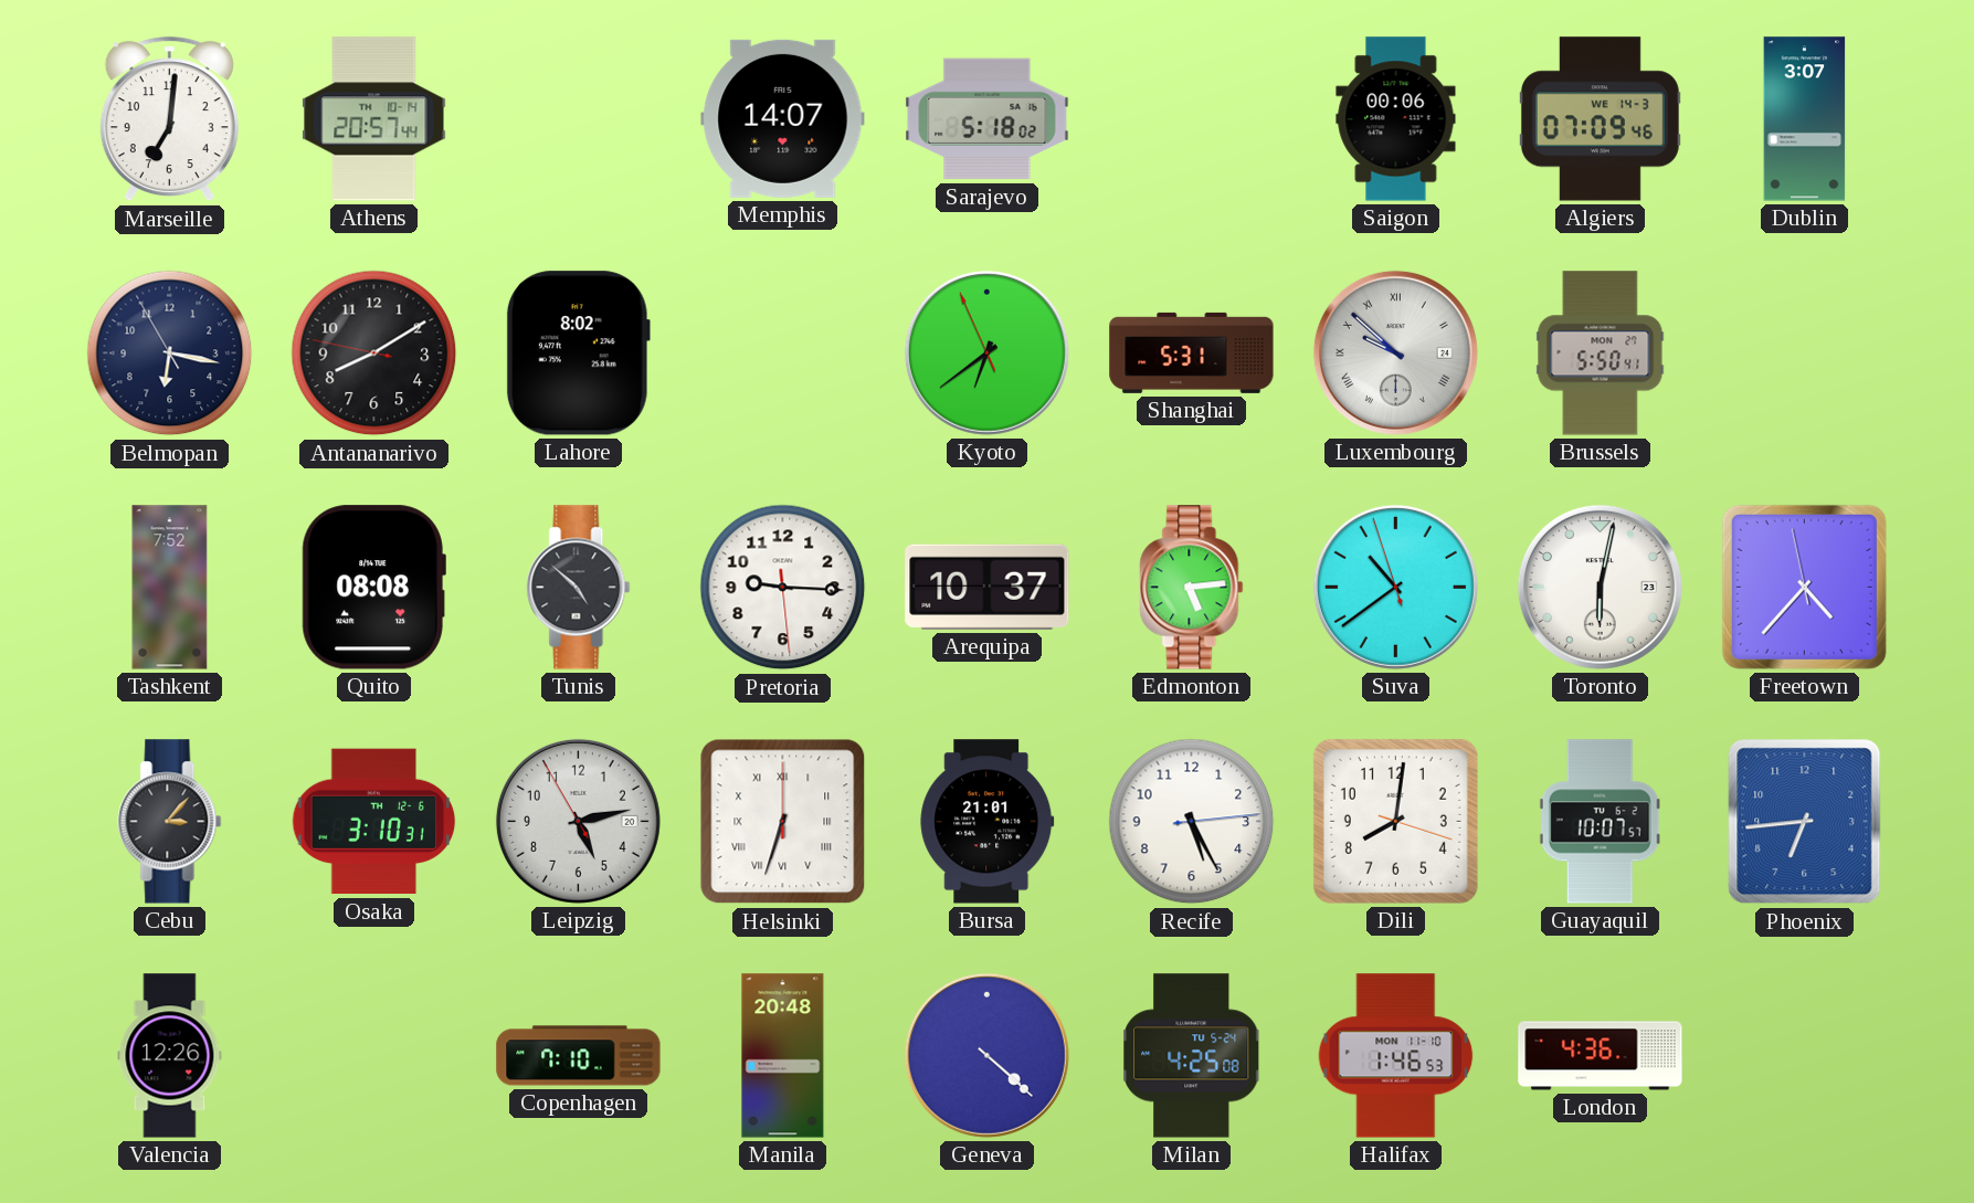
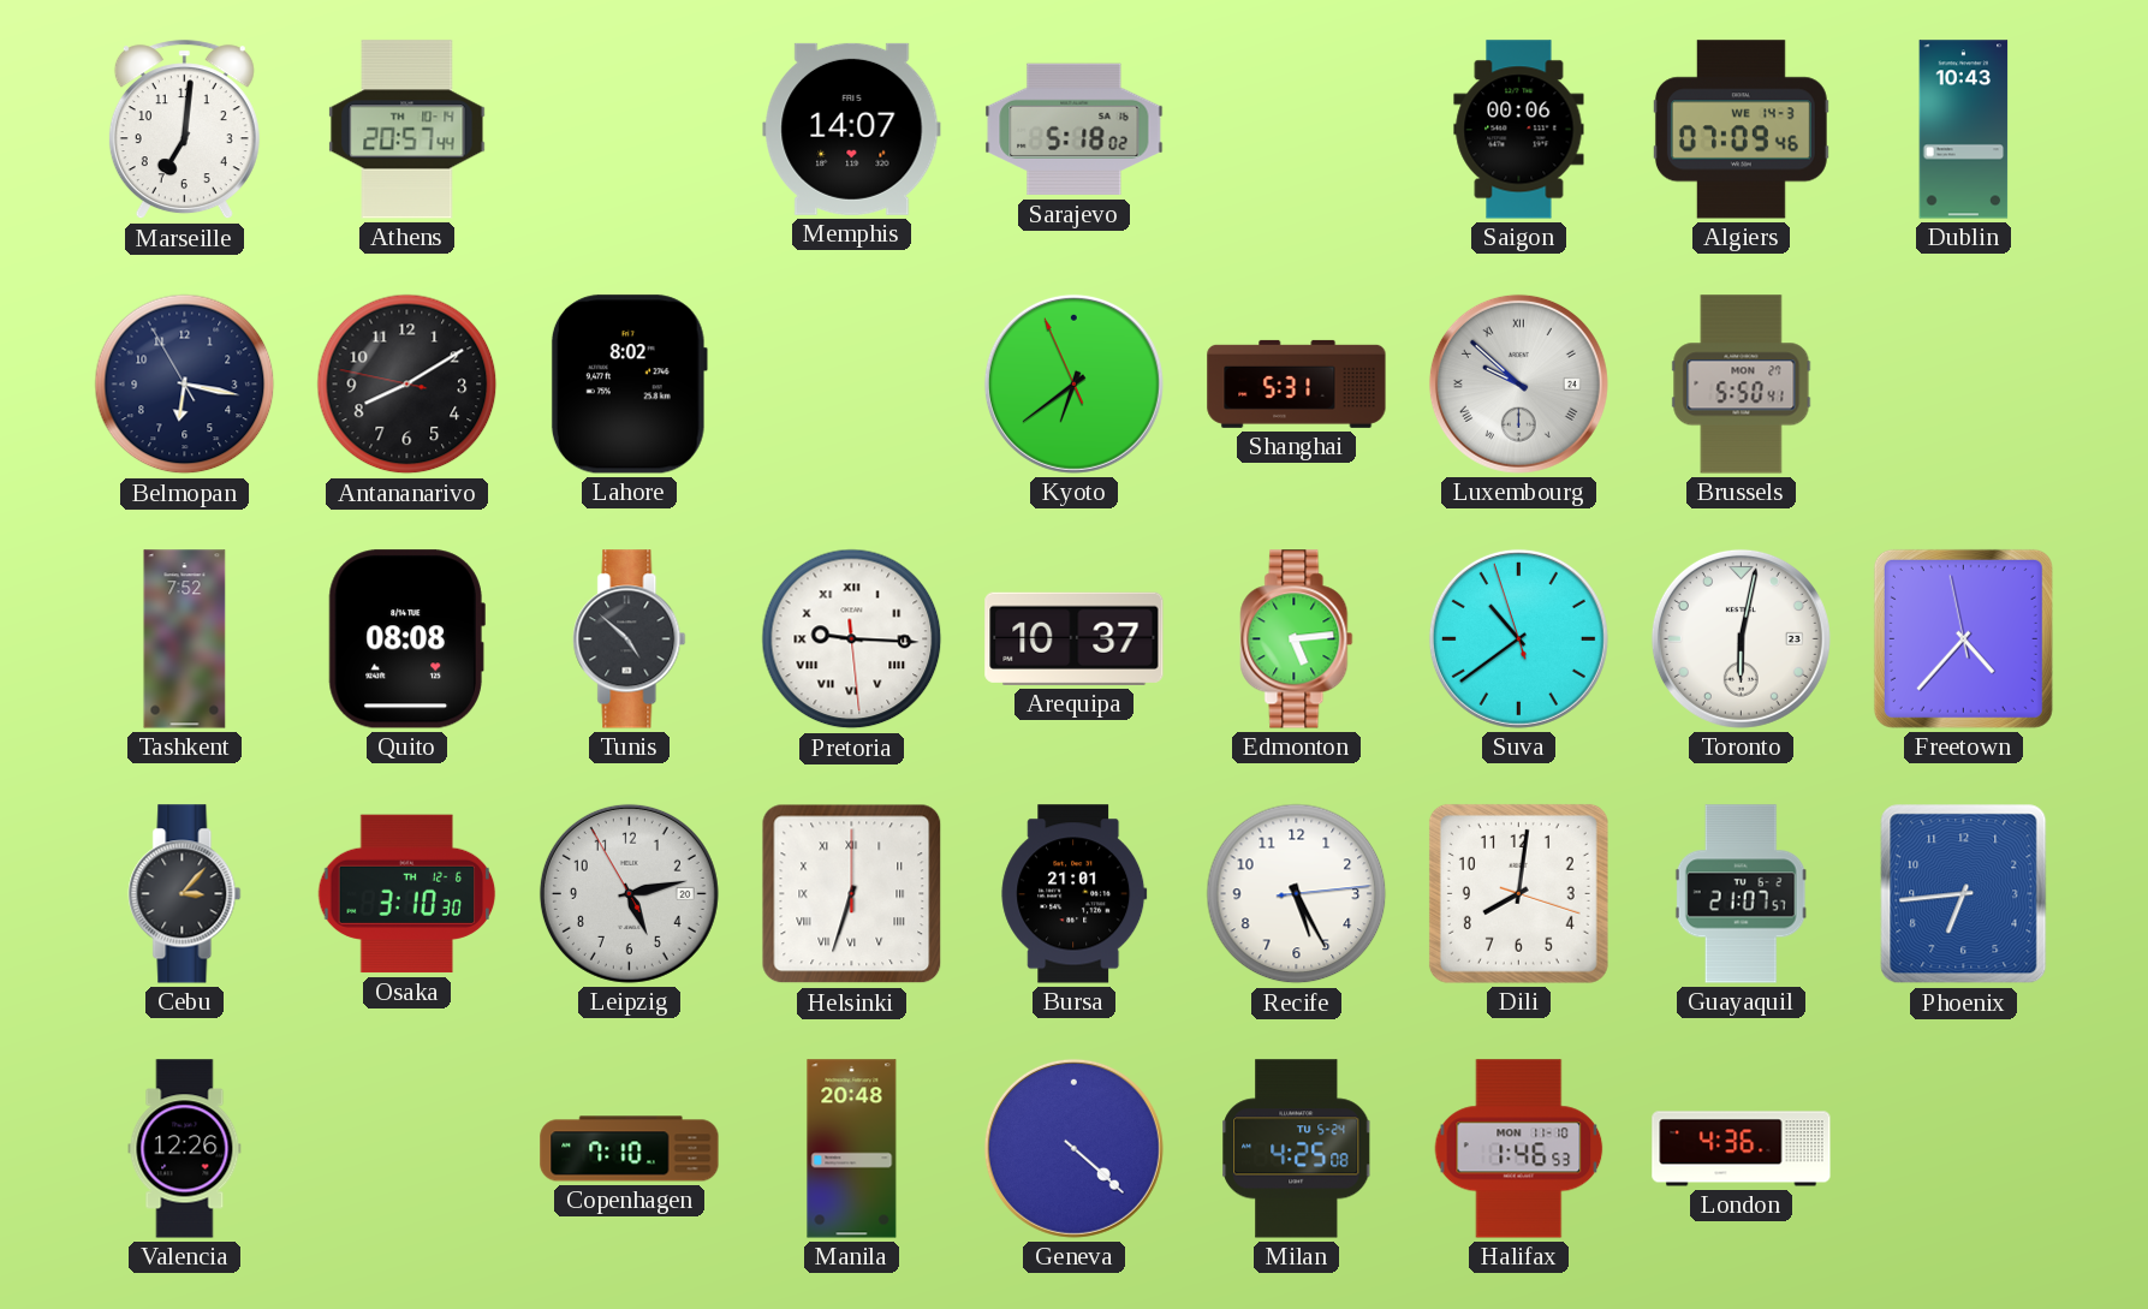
Dublin: 3:07 -> 10:43 (1964, 130)
Pretoria numerals: Arabic -> Roman (852, 639)
Osaka: 3:10:31 -> 3:10:30 (407, 894)
Guayaquil: 10:07 -> 21:07 (1741, 894)
